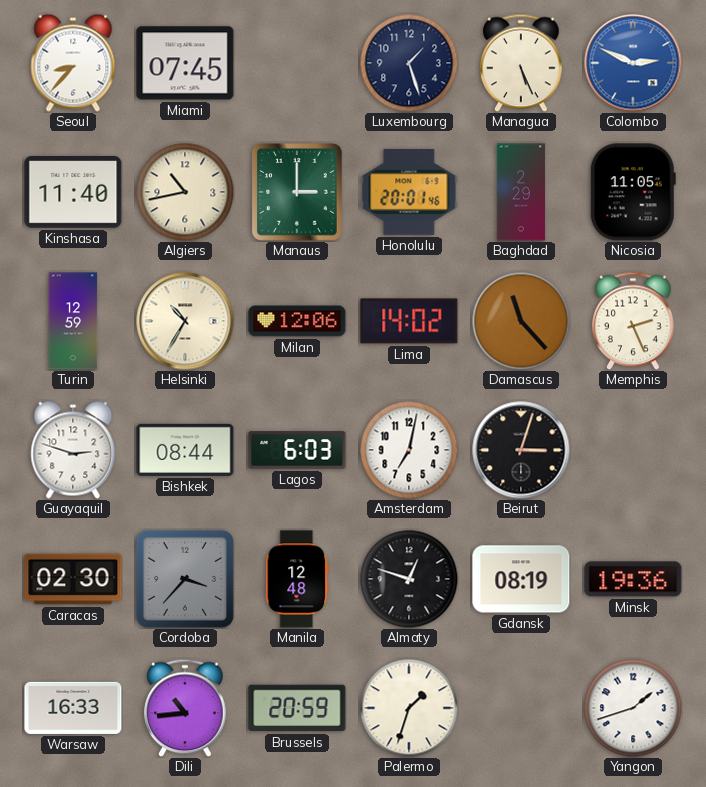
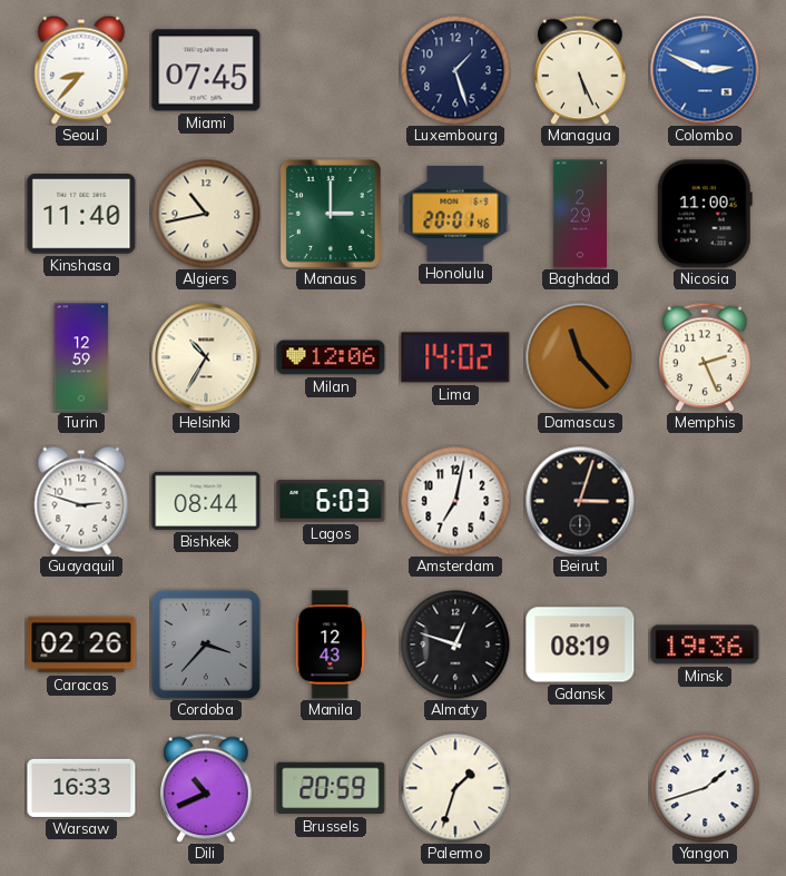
Nicosia: 11:05 -> 11:00 (705, 214)
Caracas: 02:30 -> 02:26 (81, 644)
Manila: 12:48 -> 12:43 (331, 644)
Dili: 10:44 -> 10:41 (206, 788)
